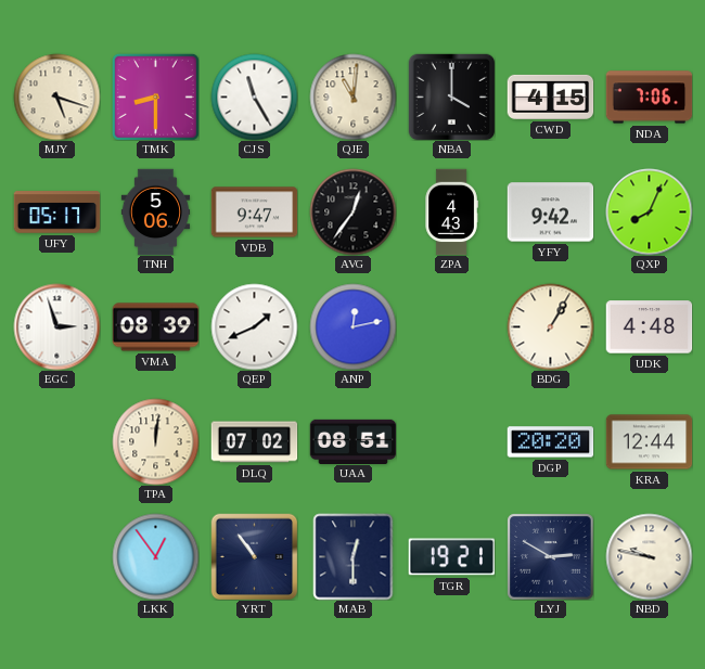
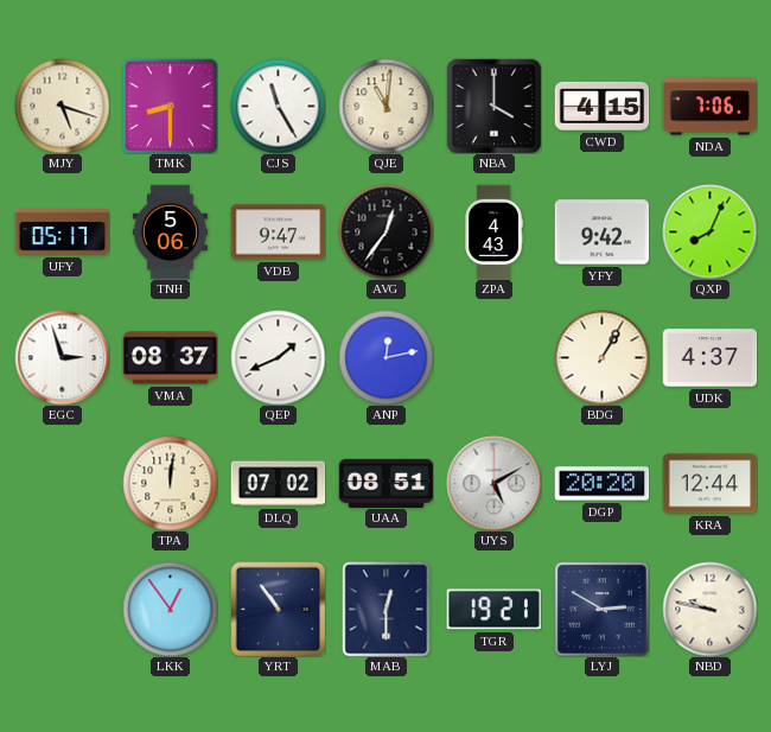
VMA: 08:39 -> 08:37 (170, 358)
UDK: 4:48 -> 4:37 (709, 358)
UYS: none -> 5:10 (493, 483)
